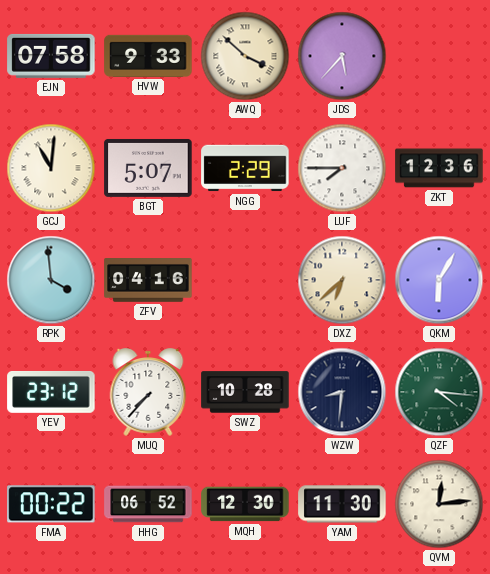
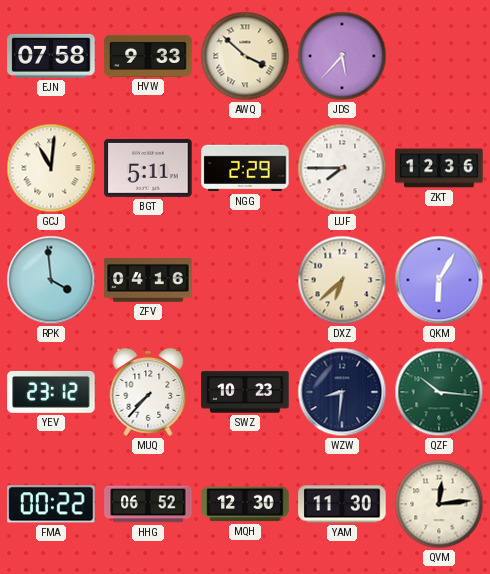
BGT: 5:07 -> 5:11 (148, 168)
SWZ: 10:28 -> 10:23 (245, 392)
QZF: 4:16 -> 10:16 (439, 392)
